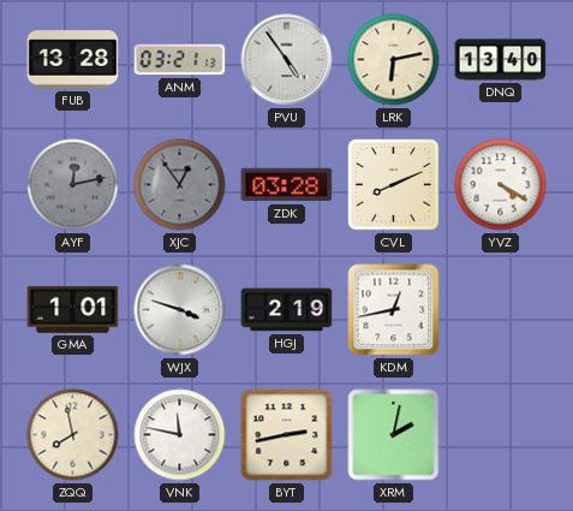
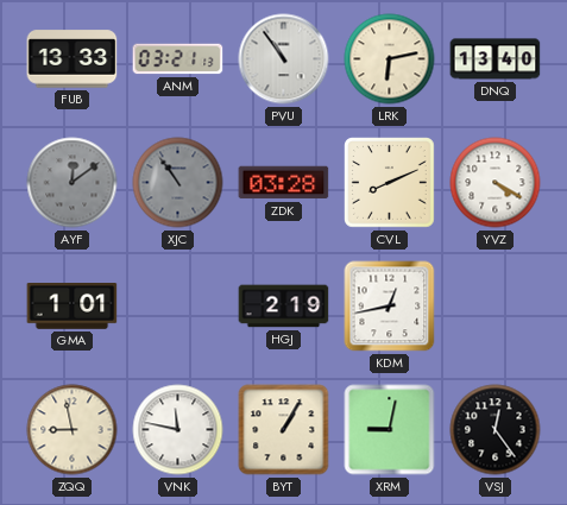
FUB: 13:28 -> 13:33 (73, 59)
PVU: 4:54 -> 10:54 (284, 59)
AYF: 12:13 -> 12:09 (73, 183)
XJC: 12:54 -> 10:54 (178, 183)
WJX: 3:48 -> none (180, 310)
ZQQ: 7:58 -> 8:58 (73, 430)
BYT: 2:43 -> 1:05 (284, 430)
XRM: 2:02 -> 9:02 (390, 430)
VSJ: none -> 12:24 (496, 430)
